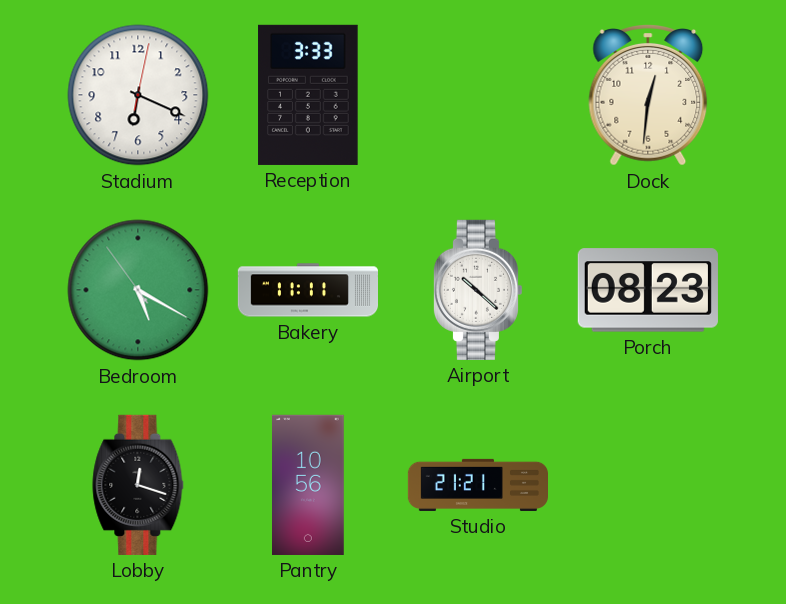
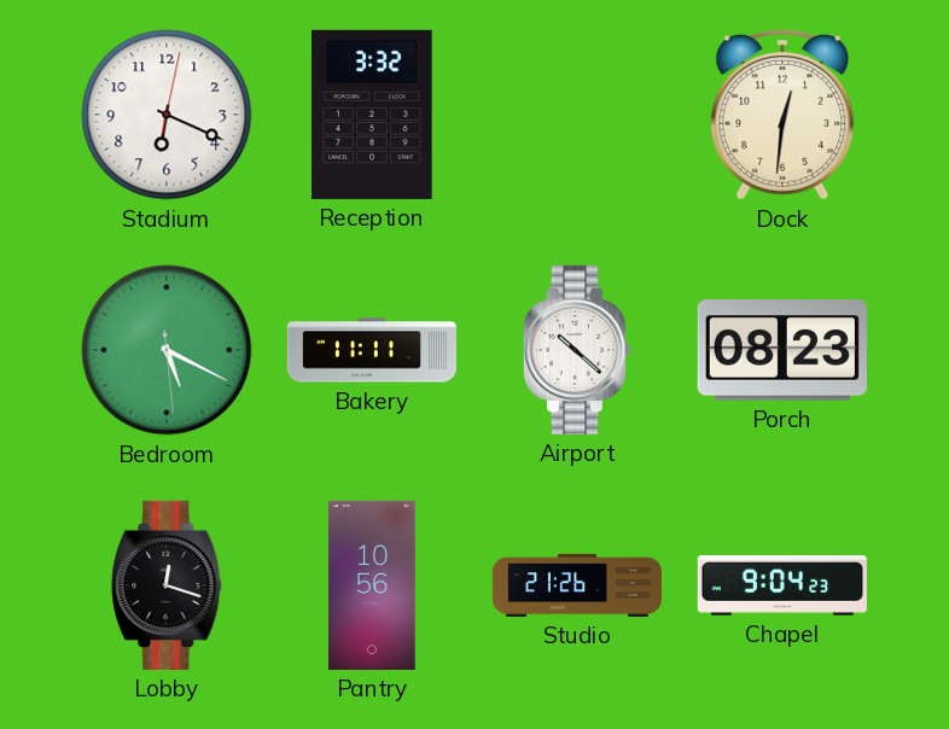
Reception: 3:33 -> 3:32 (372, 115)
Bedroom: 5:19:54 -> 5:19:29 (167, 350)
Studio: 21:21 -> 21:26 (576, 585)
Chapel: none -> 9:04 (782, 585)
